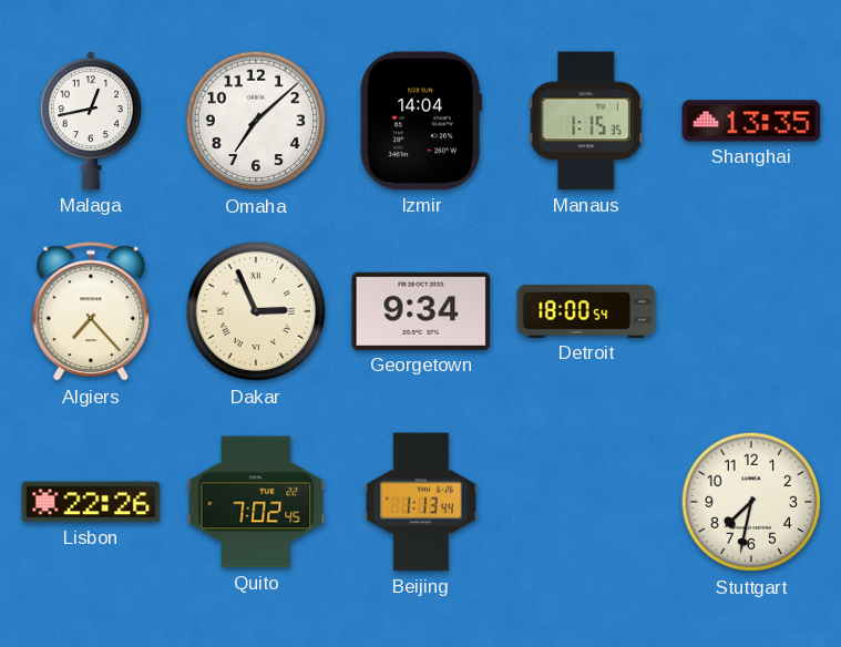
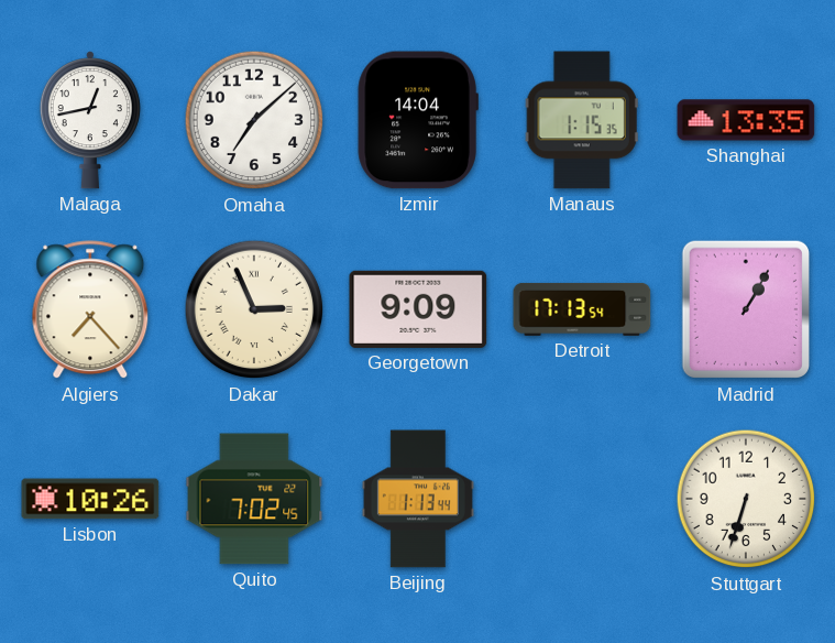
Georgetown: 9:34 -> 9:09 (418, 309)
Detroit: 18:00 -> 17:13 (582, 309)
Madrid: none -> 1:05 (745, 309)
Lisbon: 22:26 -> 10:26 (90, 499)
Stuttgart: 7:32 -> 6:33 (746, 499)
